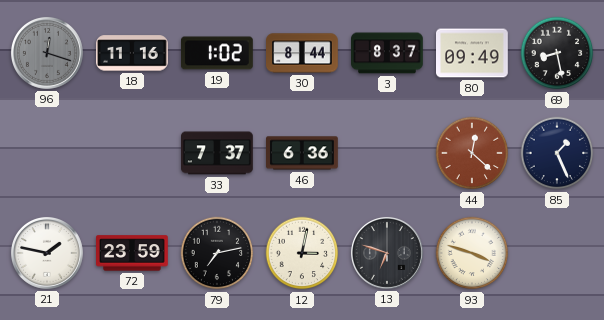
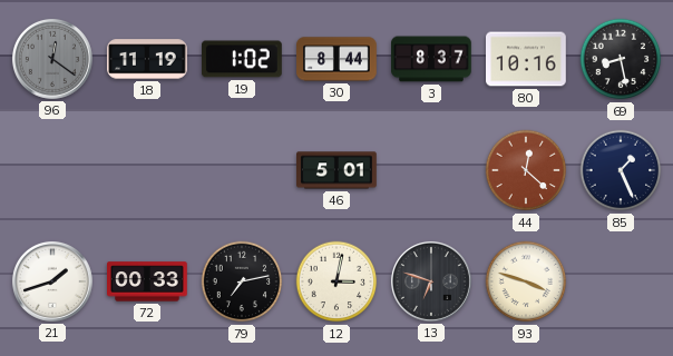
96: 12:18 -> 12:21 (52, 59)
18: 11:16 -> 11:19 (148, 59)
80: 09:49 -> 10:16 (527, 59)
33: 7:37 -> none (218, 153)
46: 6:36 -> 5:01 (338, 170)
21: 1:47 -> 1:42 (52, 281)
72: 23:59 -> 00:33 (148, 281)
